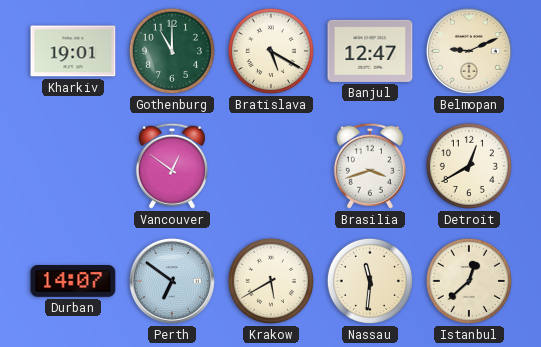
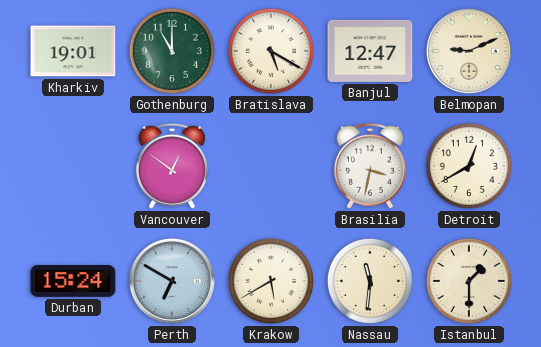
Brasilia: 3:42 -> 3:32 (370, 166)
Durban: 14:07 -> 15:24 (73, 281)
Perth: 6:51 -> 6:50 (172, 281)
Istanbul: 12:38 -> 1:30 (469, 281)
